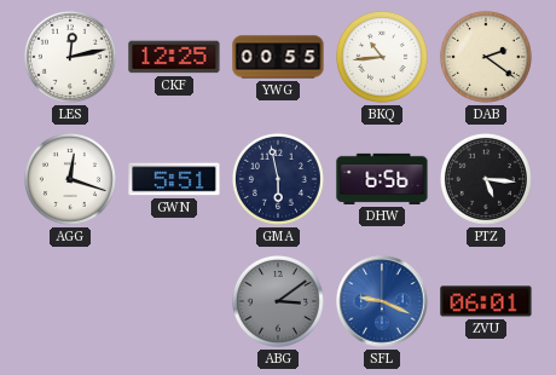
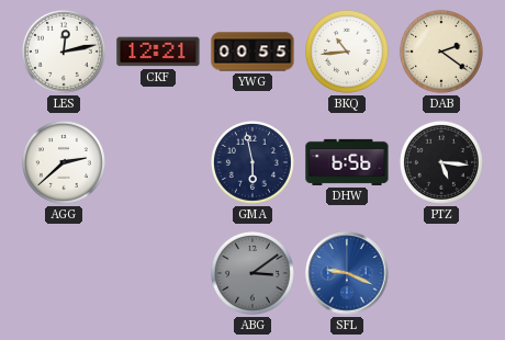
CKF: 12:25 -> 12:21 (158, 52)
AGG: 12:18 -> 2:38 (64, 162)
GWN: 5:51 -> none (174, 179)
ZVU: 06:01 -> none (486, 301)
